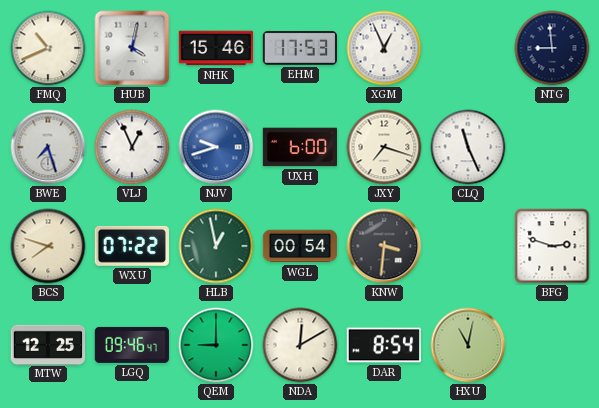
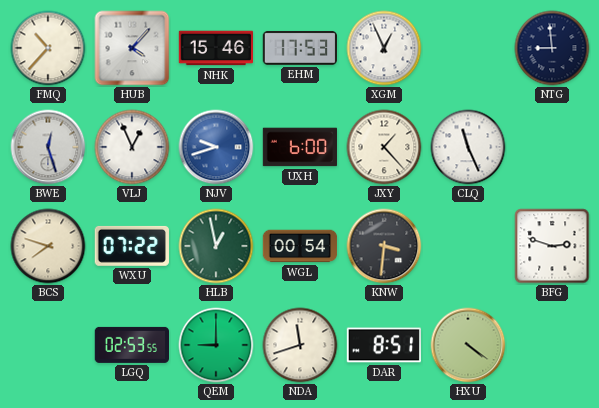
FMQ: 10:41 -> 10:37 (48, 48)
HUB: 4:02 -> 4:07 (132, 48)
BWE: 7:27 -> 12:27 (48, 147)
JXY: 7:18 -> 1:23 (384, 147)
MTW: 12:25 -> none (48, 344)
LGQ: 09:46 -> 02:53 (131, 345)
NDA: 12:10 -> 11:42 (300, 345)
DAR: 8:54 -> 8:51 (384, 345)
HXU: 11:02 -> 4:21 (468, 345)
